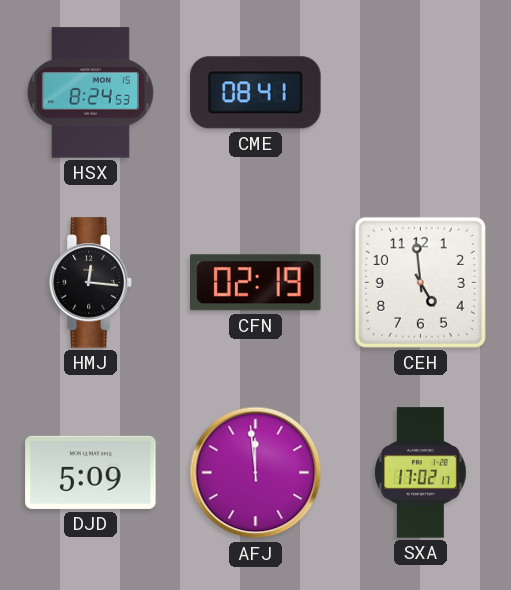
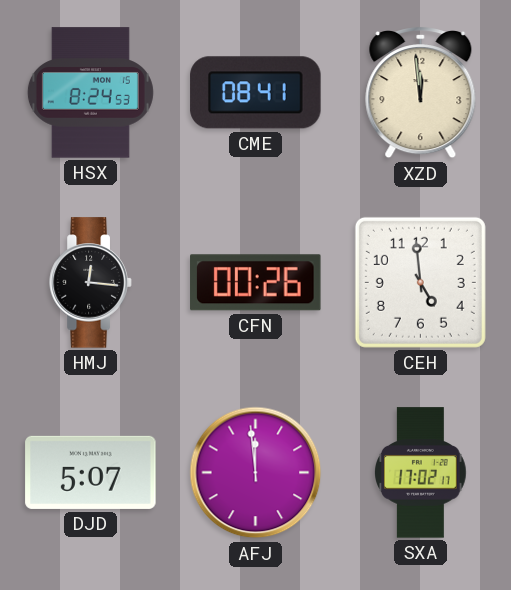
XZD: none -> 11:59 (421, 94)
CFN: 02:19 -> 00:26 (256, 283)
DJD: 5:09 -> 5:07 (91, 472)
